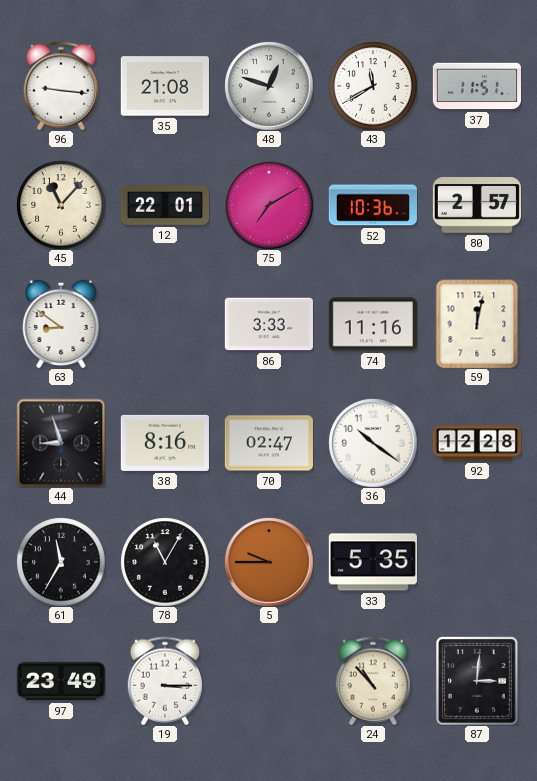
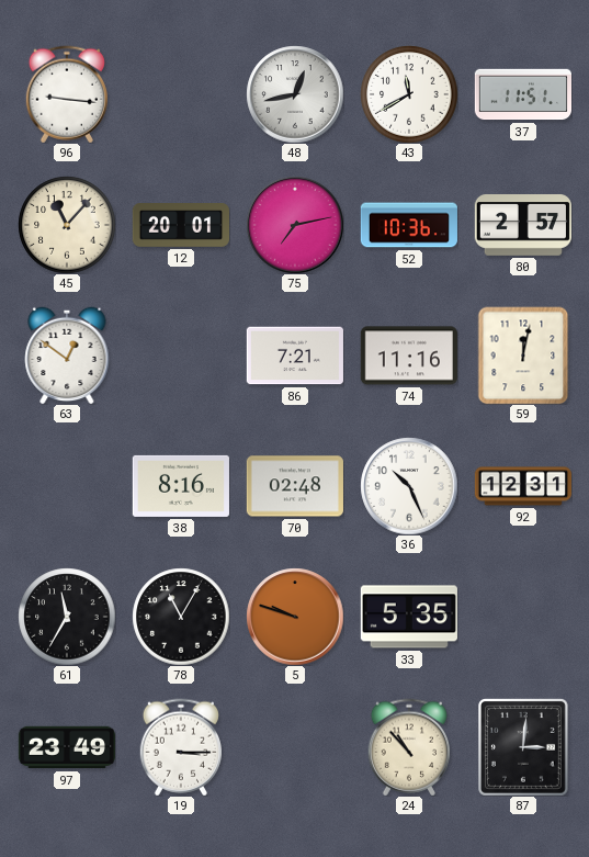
35: 21:08 -> none (165, 86)
48: 12:48 -> 12:43 (295, 94)
12: 22:01 -> 20:01 (180, 226)
75: 7:10 -> 7:13 (295, 225)
63: 8:51 -> 12:51 (67, 356)
86: 3:33 -> 7:21 (295, 356)
44: 8:57 -> none (61, 443)
70: 02:47 -> 02:48 (295, 486)
36: 10:21 -> 10:26 (409, 486)
92: 12:28 -> 12:31 (522, 486)
5: 9:45 -> 9:48 (295, 617)
